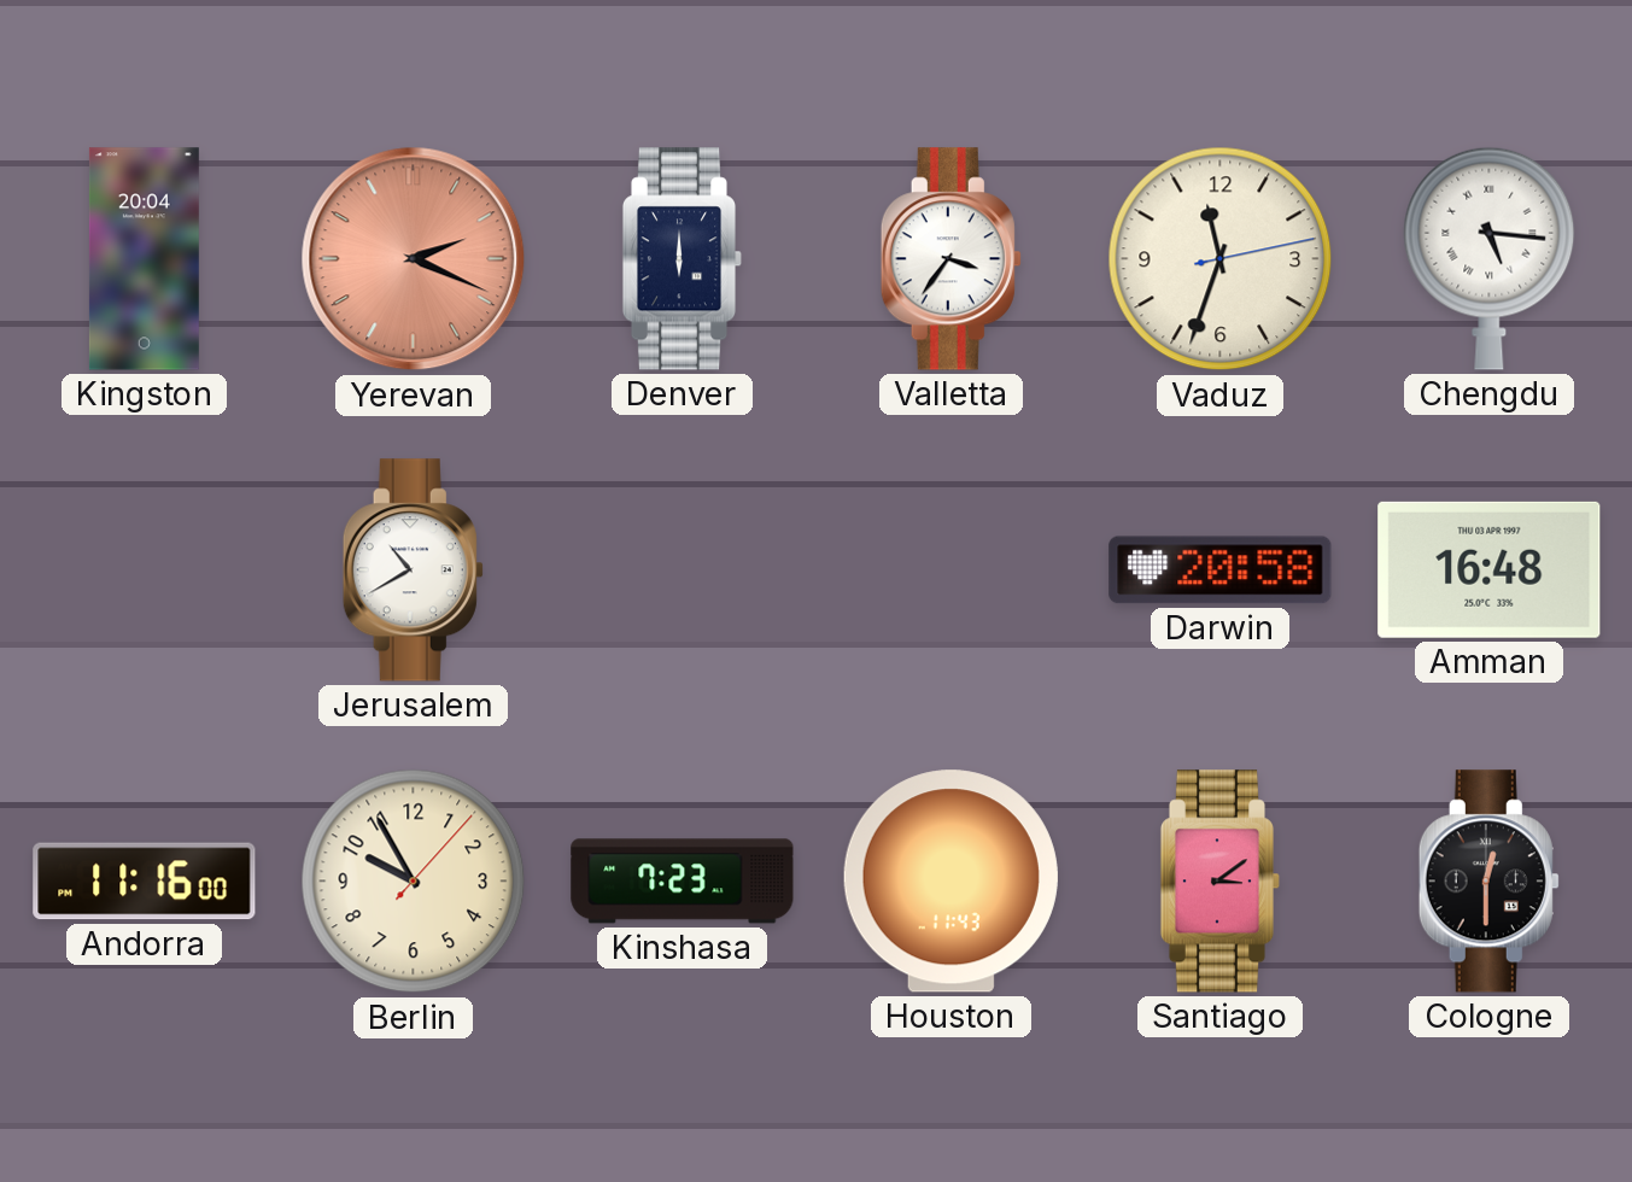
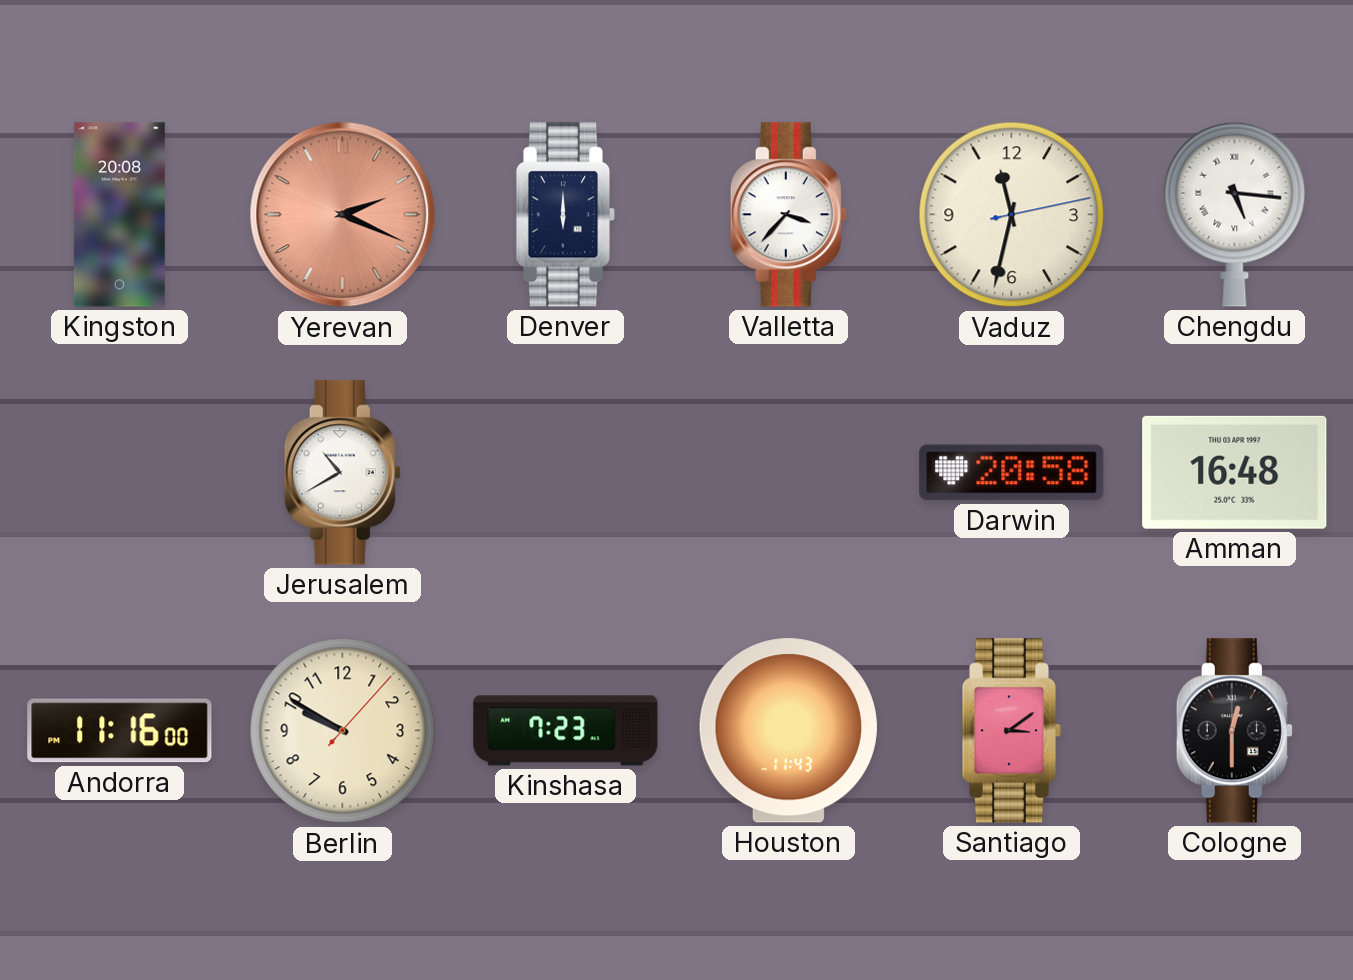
Kingston: 20:04 -> 20:08 (119, 215)
Valletta: 3:36 -> 3:37 (788, 215)
Vaduz: 11:33 -> 11:32 (1012, 215)
Berlin: 9:55 -> 9:50 (343, 731)
